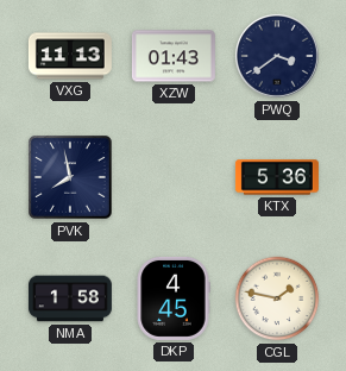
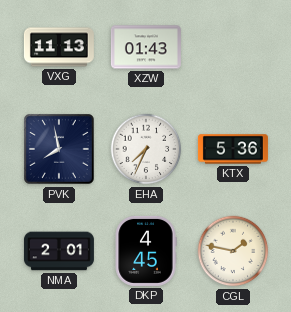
PWQ: 3:39 -> none (277, 56)
EHA: none -> 7:34 (146, 149)
NMA: 1:58 -> 2:01 (59, 251)
